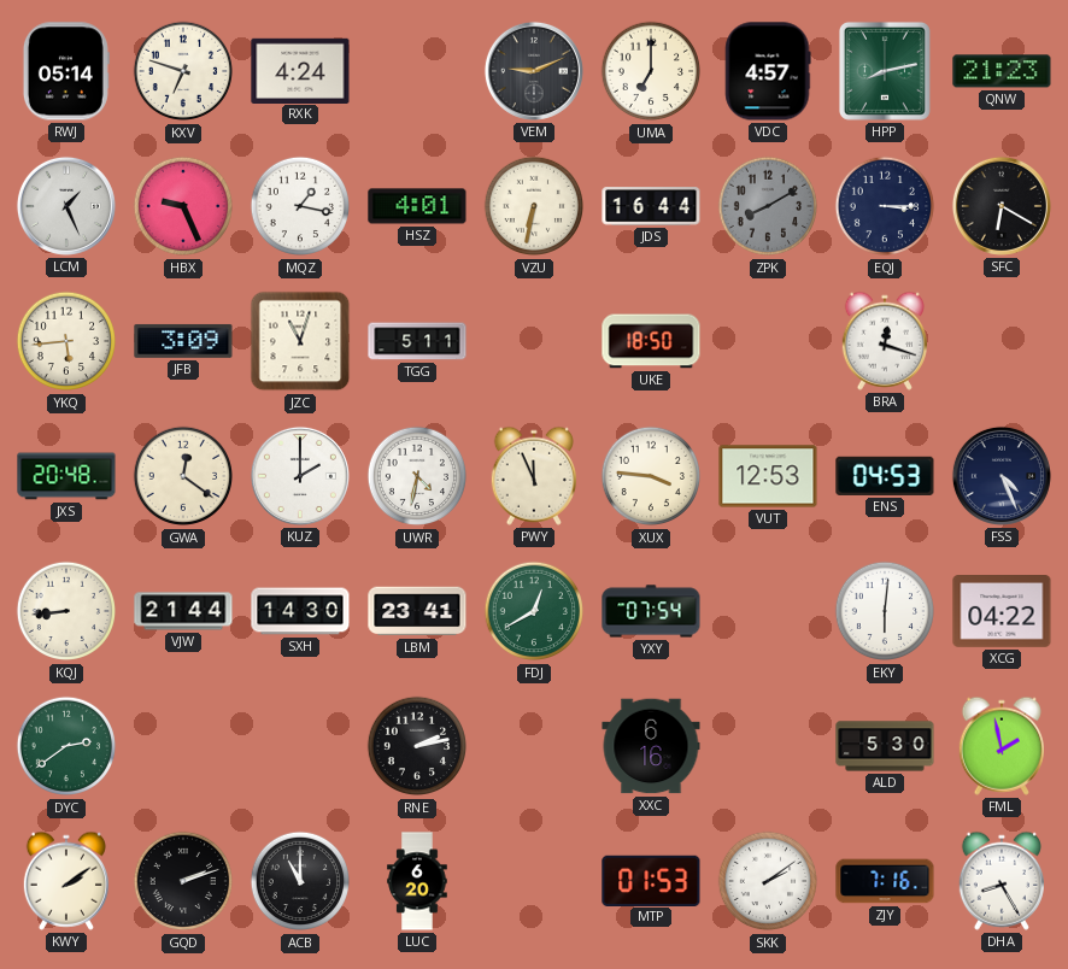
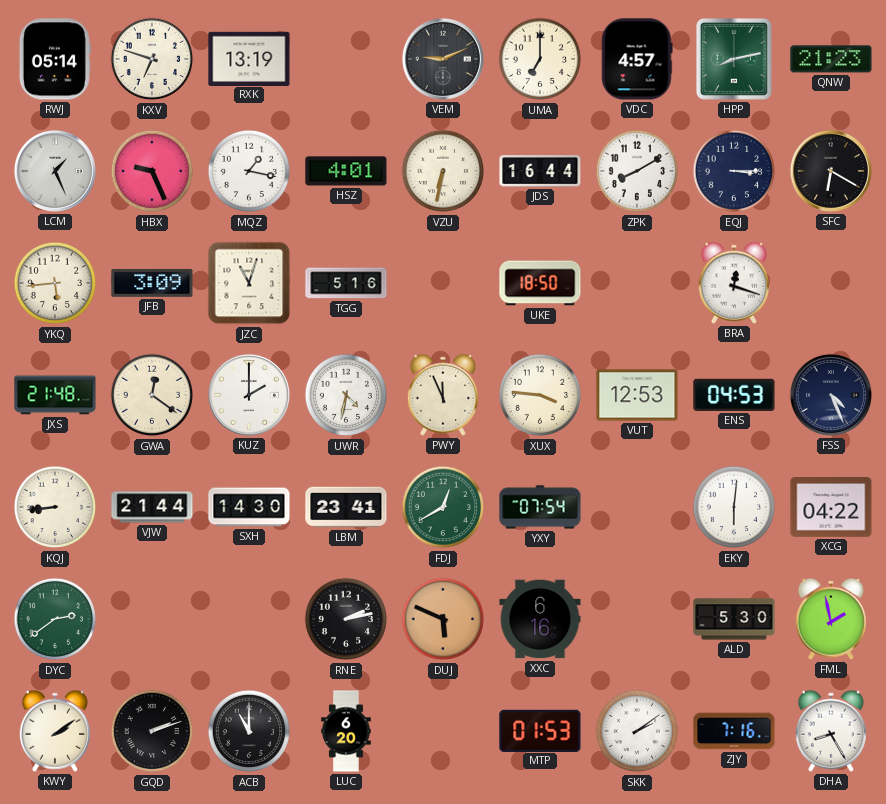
RXK: 4:24 -> 13:19 (249, 58)
ZPK dial: grey -> white (637, 171)
TGG: 5:11 -> 5:16 (346, 283)
JXS: 20:48 -> 21:48 (55, 395)
DUJ: none -> 5:49 (443, 619)
